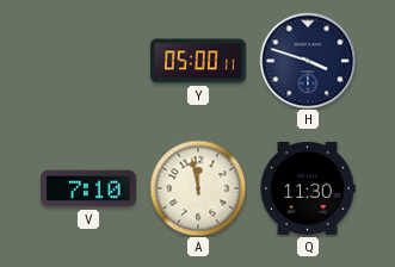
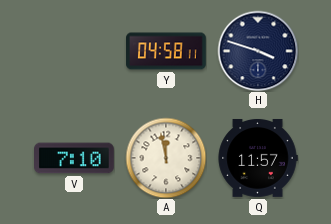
Y: 05:00 -> 04:58 (166, 51)
Q: 11:30 -> 11:57 (258, 158)
